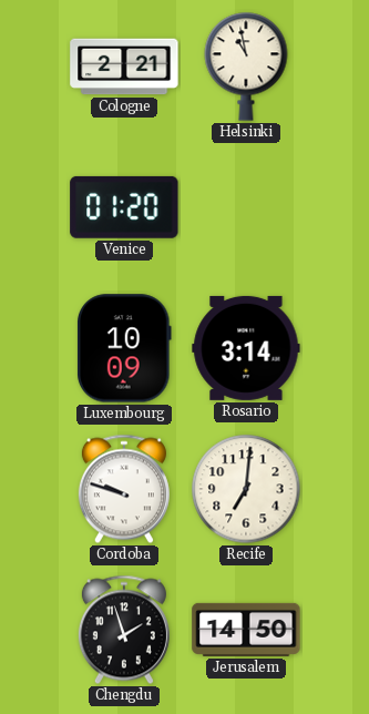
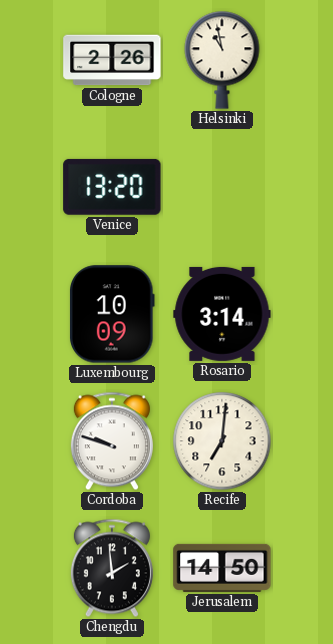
Cologne: 2:21 -> 2:26 (112, 60)
Venice: 01:20 -> 13:20 (112, 187)
Chengdu: 1:57 -> 1:59 (112, 568)
